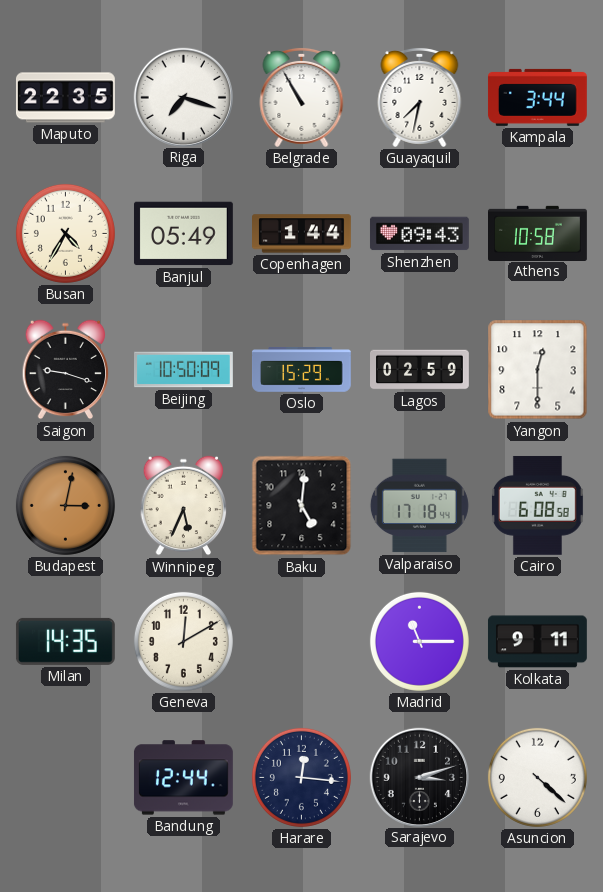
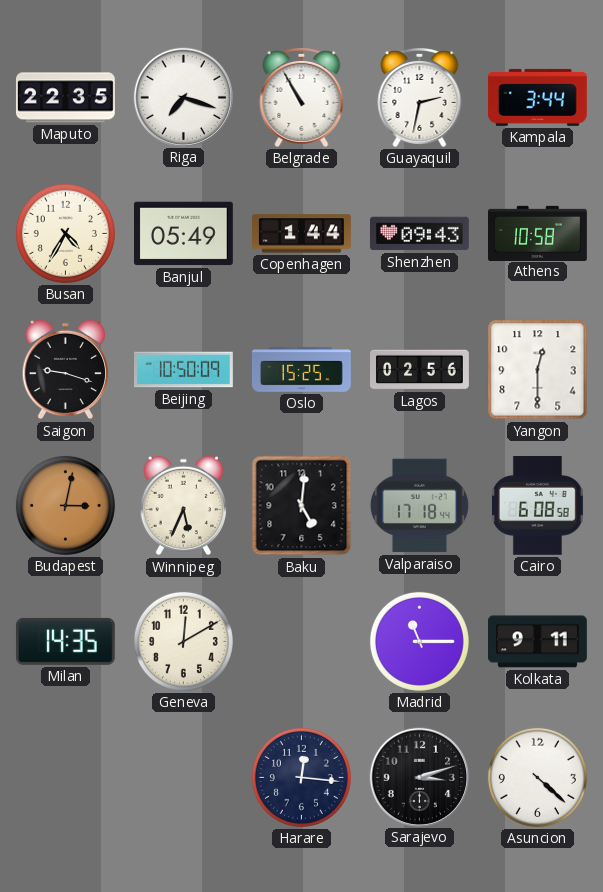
Guayaquil: 7:32 -> 2:32 (420, 97)
Oslo: 15:29 -> 15:25 (301, 370)
Lagos: 02:59 -> 02:56 (420, 370)
Bandung: 12:44 -> none (183, 778)
